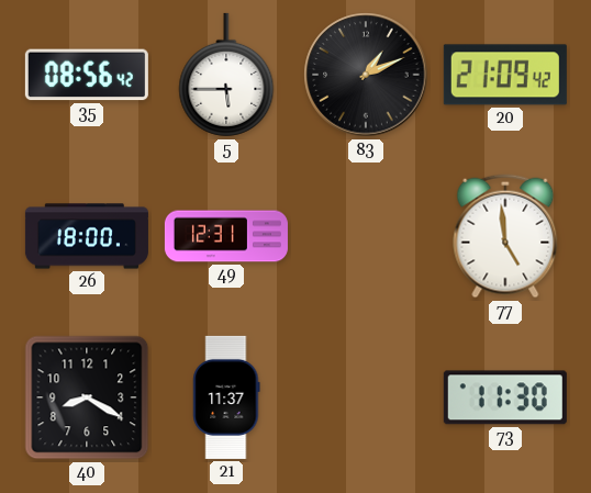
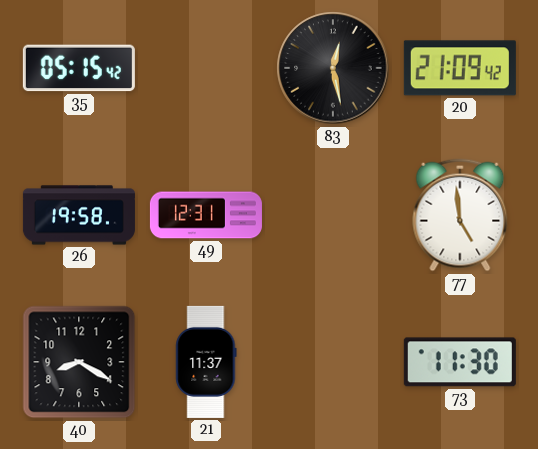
35: 08:56 -> 05:15 (79, 68)
5: 5:45 -> none (226, 75)
83: 1:11 -> 12:28 (333, 68)
26: 18:00 -> 19:58 (79, 215)
